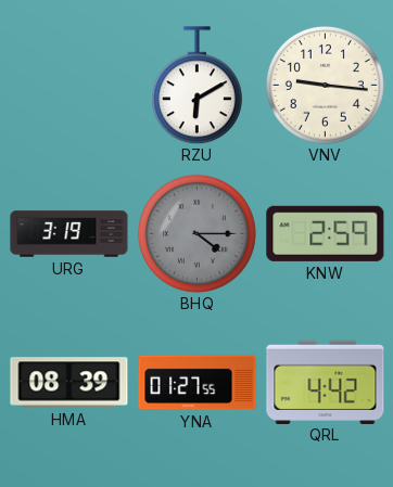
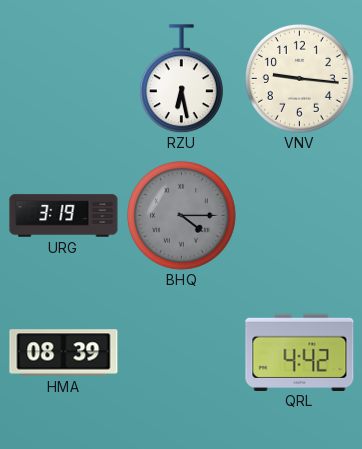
RZU: 6:10 -> 6:28 (181, 79)
KNW: 2:59 -> none (326, 233)
YNA: 01:27 -> none (198, 383)
